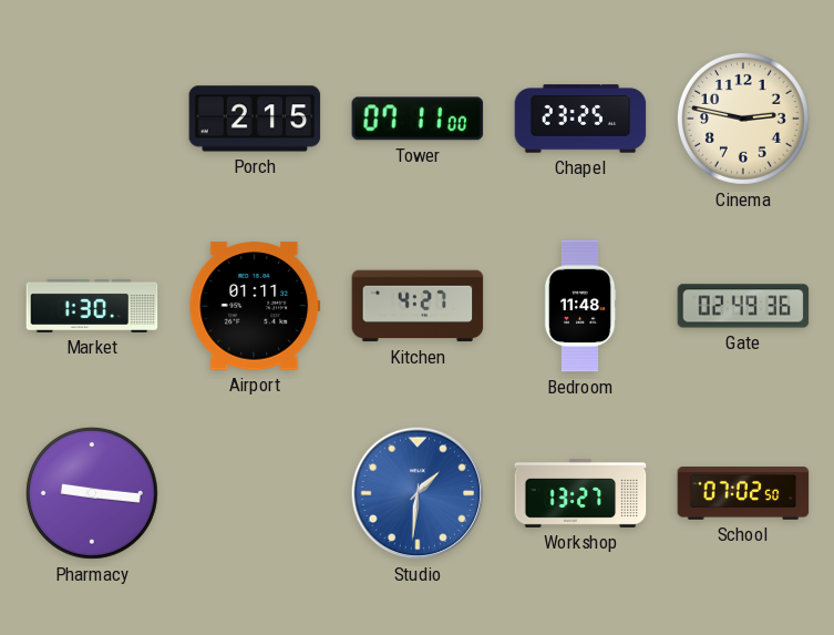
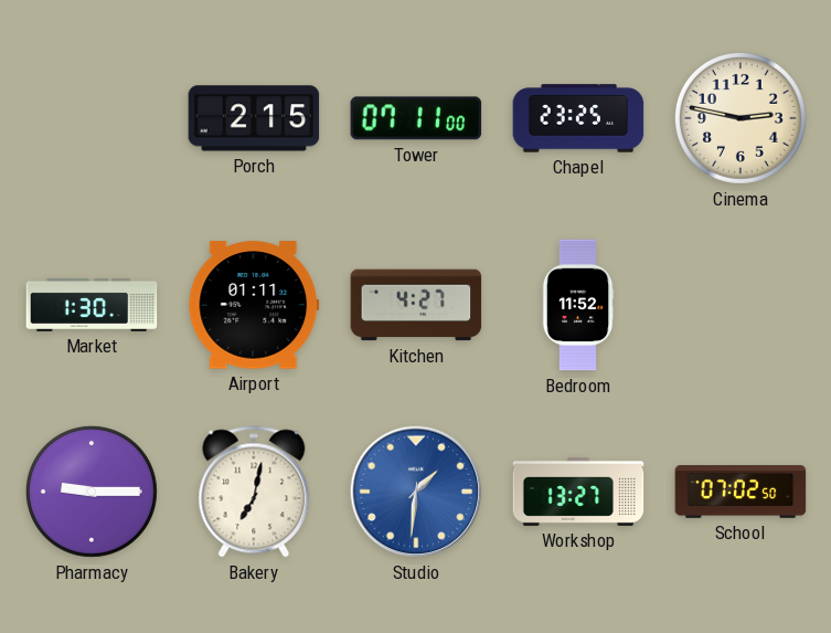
Bedroom: 11:48 -> 11:52 (578, 305)
Gate: 02:49 -> none (743, 306)
Pharmacy: 9:16 -> 9:15 (92, 492)
Bakery: none -> 7:02 (254, 492)
